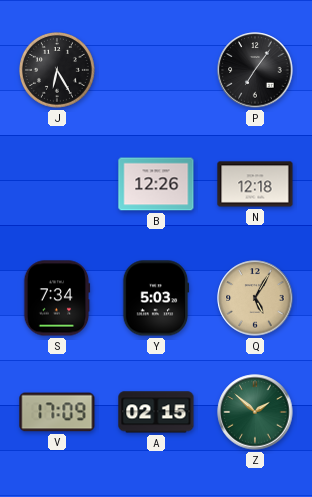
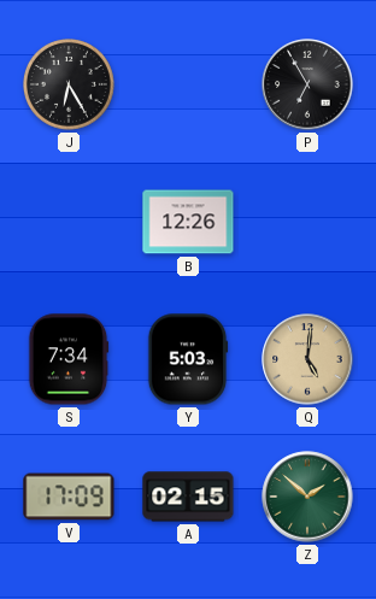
P: 7:06 -> 6:55 (307, 84)
N: 12:18 -> none (255, 184)
Q: 5:05 -> 5:01 (307, 359)
